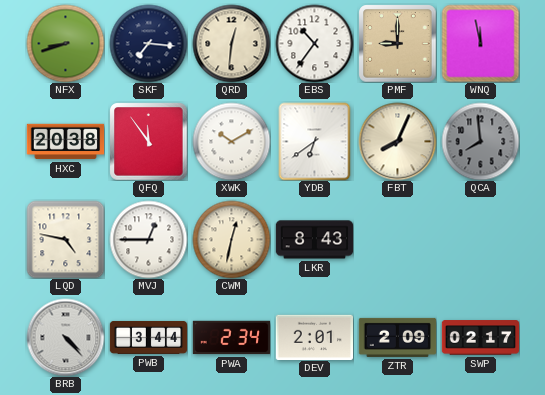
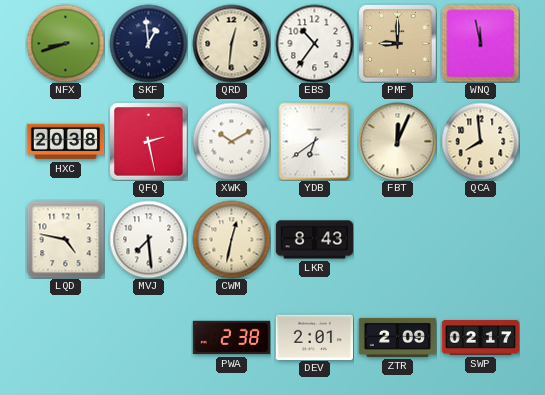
SKF: 7:16 -> 12:59 (148, 43)
QFQ: 11:54 -> 2:28 (148, 141)
FBT: 8:04 -> 12:04 (397, 141)
QCA dial: grey -> cream (480, 141)
MVJ: 12:45 -> 7:29 (148, 239)
BRB: 4:23 -> none (65, 337)
PWB: 3:44 -> none (148, 337)
PWA: 2:34 -> 2:38 (231, 338)
